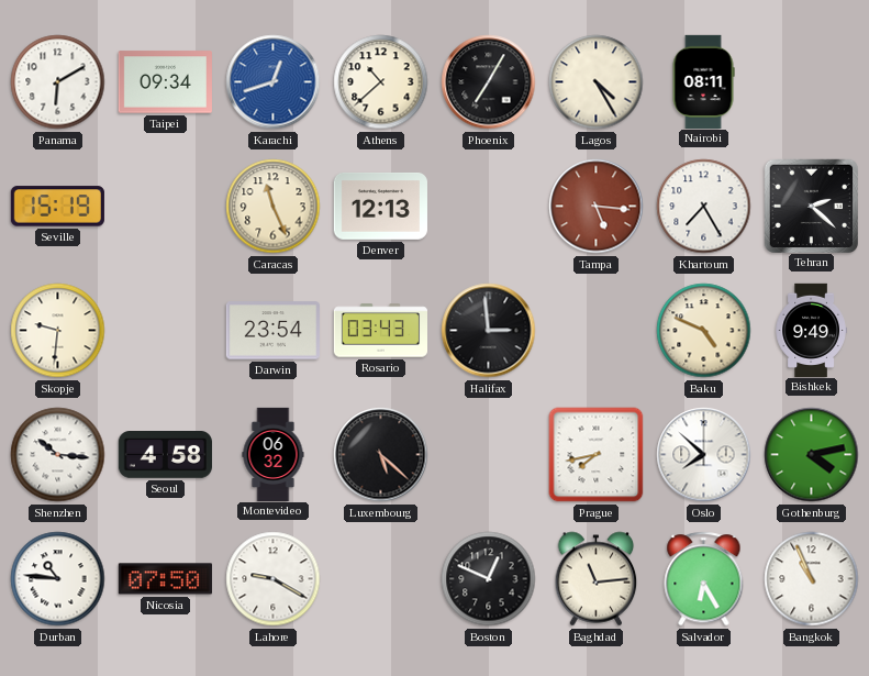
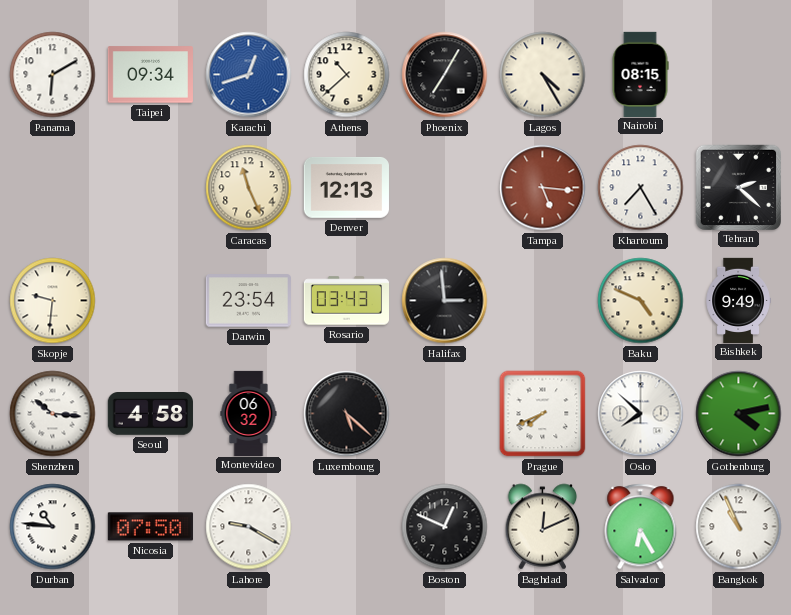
Nairobi: 08:11 -> 08:15 (640, 74)
Seville: 15:19 -> none (57, 207)
Prague: 7:43 -> 7:41 (543, 414)
Baghdad: 11:14 -> 12:11 (543, 527)
